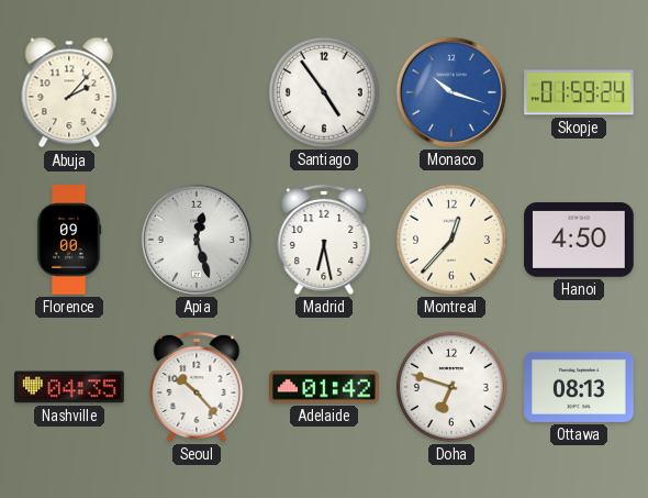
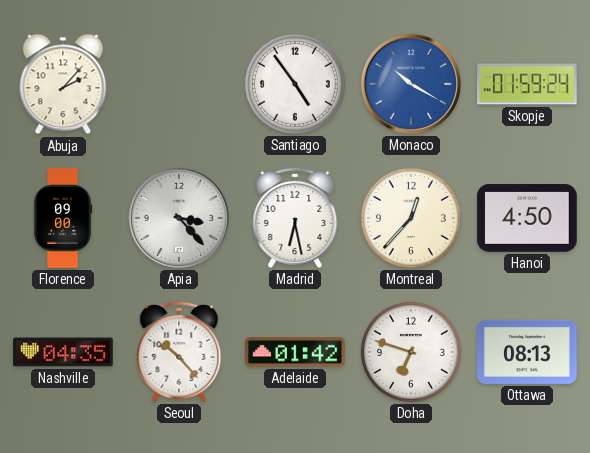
Monaco: 10:18 -> 10:20 (411, 84)
Apia: 12:27 -> 3:23 (179, 218)
